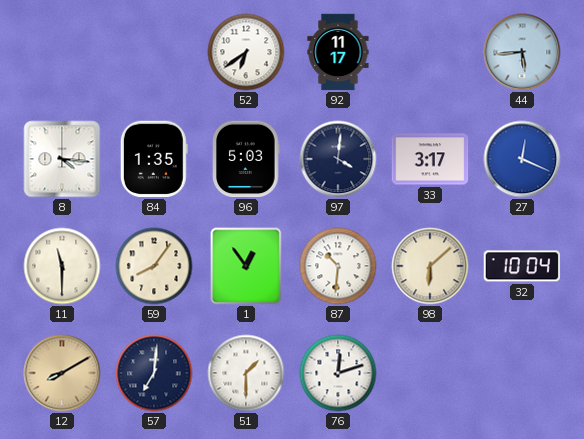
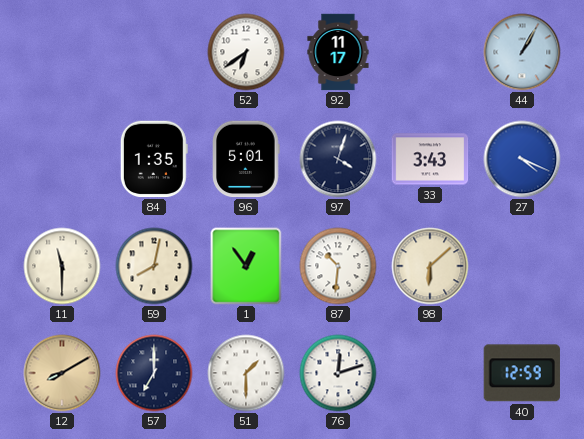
44: 5:44 -> 1:05 (522, 52)
8: 4:16 -> none (62, 159)
96: 5:03 -> 5:01 (246, 159)
97: 4:01 -> 4:03 (338, 159)
33: 3:17 -> 3:43 (430, 159)
27: 12:19 -> 4:19 (522, 159)
59: 8:06 -> 8:02 (154, 266)
32: 10:04 -> none (522, 266)
57: 7:01 -> 7:00 (154, 373)
40: none -> 12:59 (522, 373)
